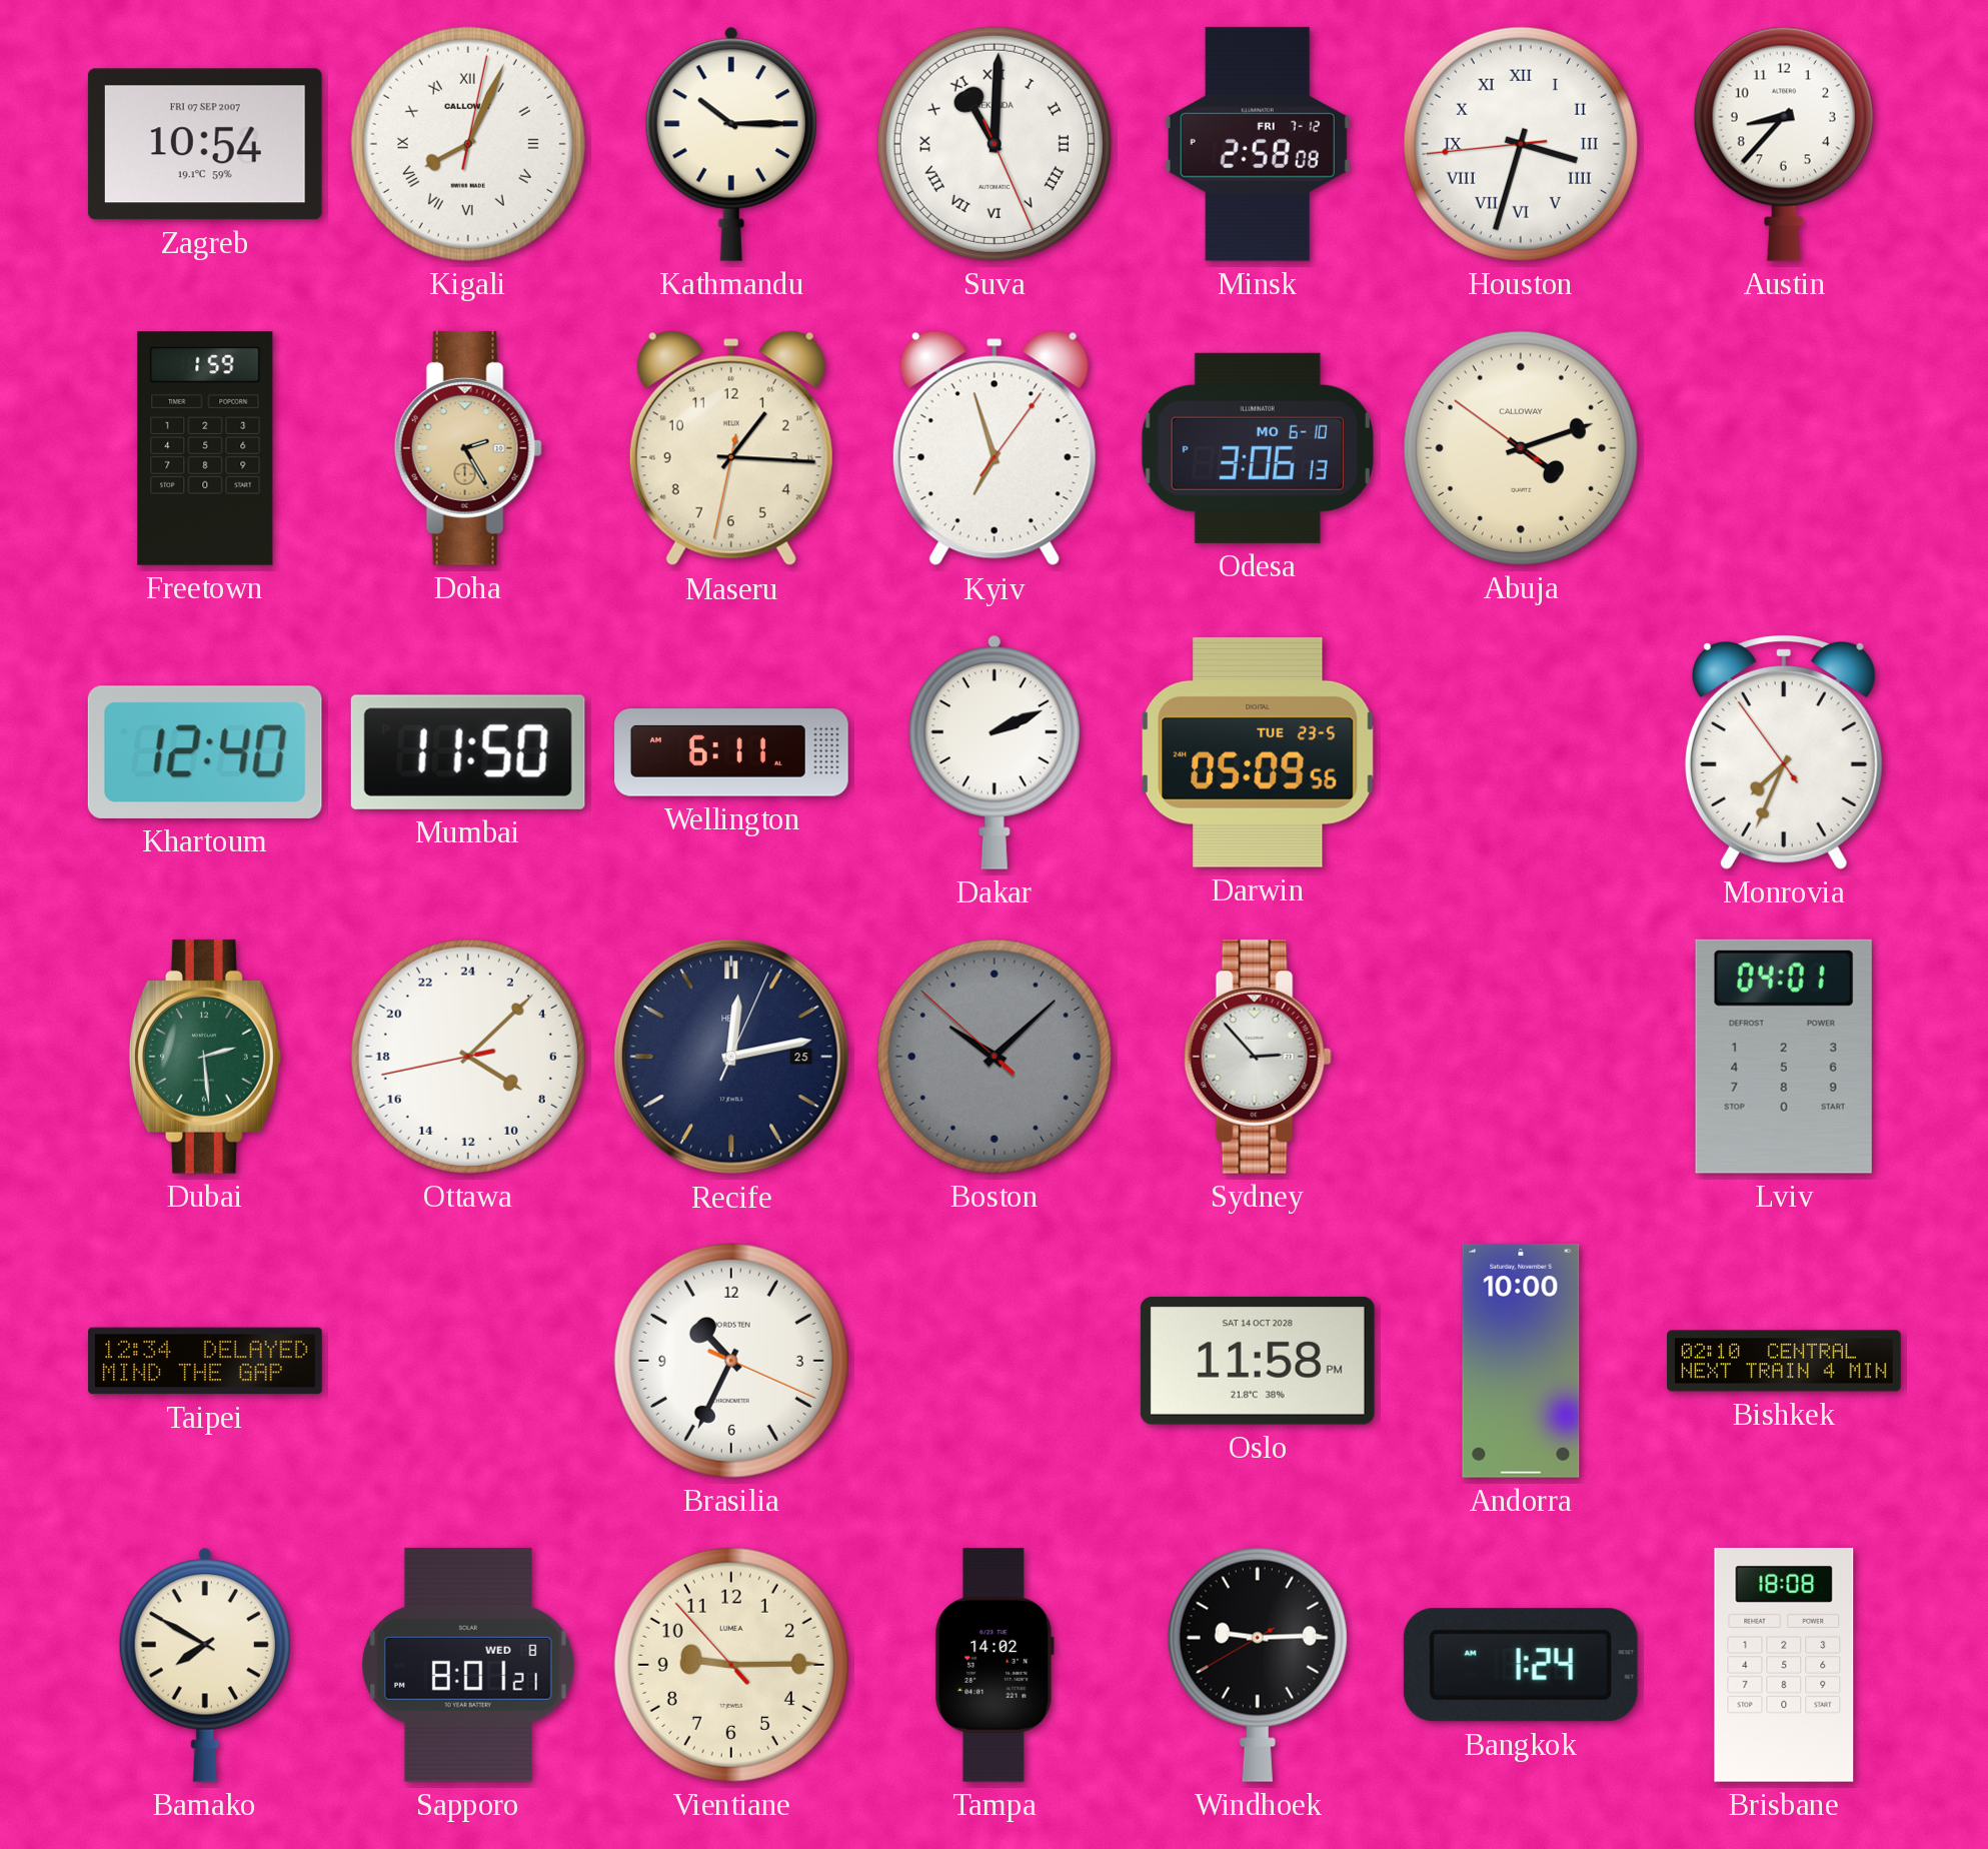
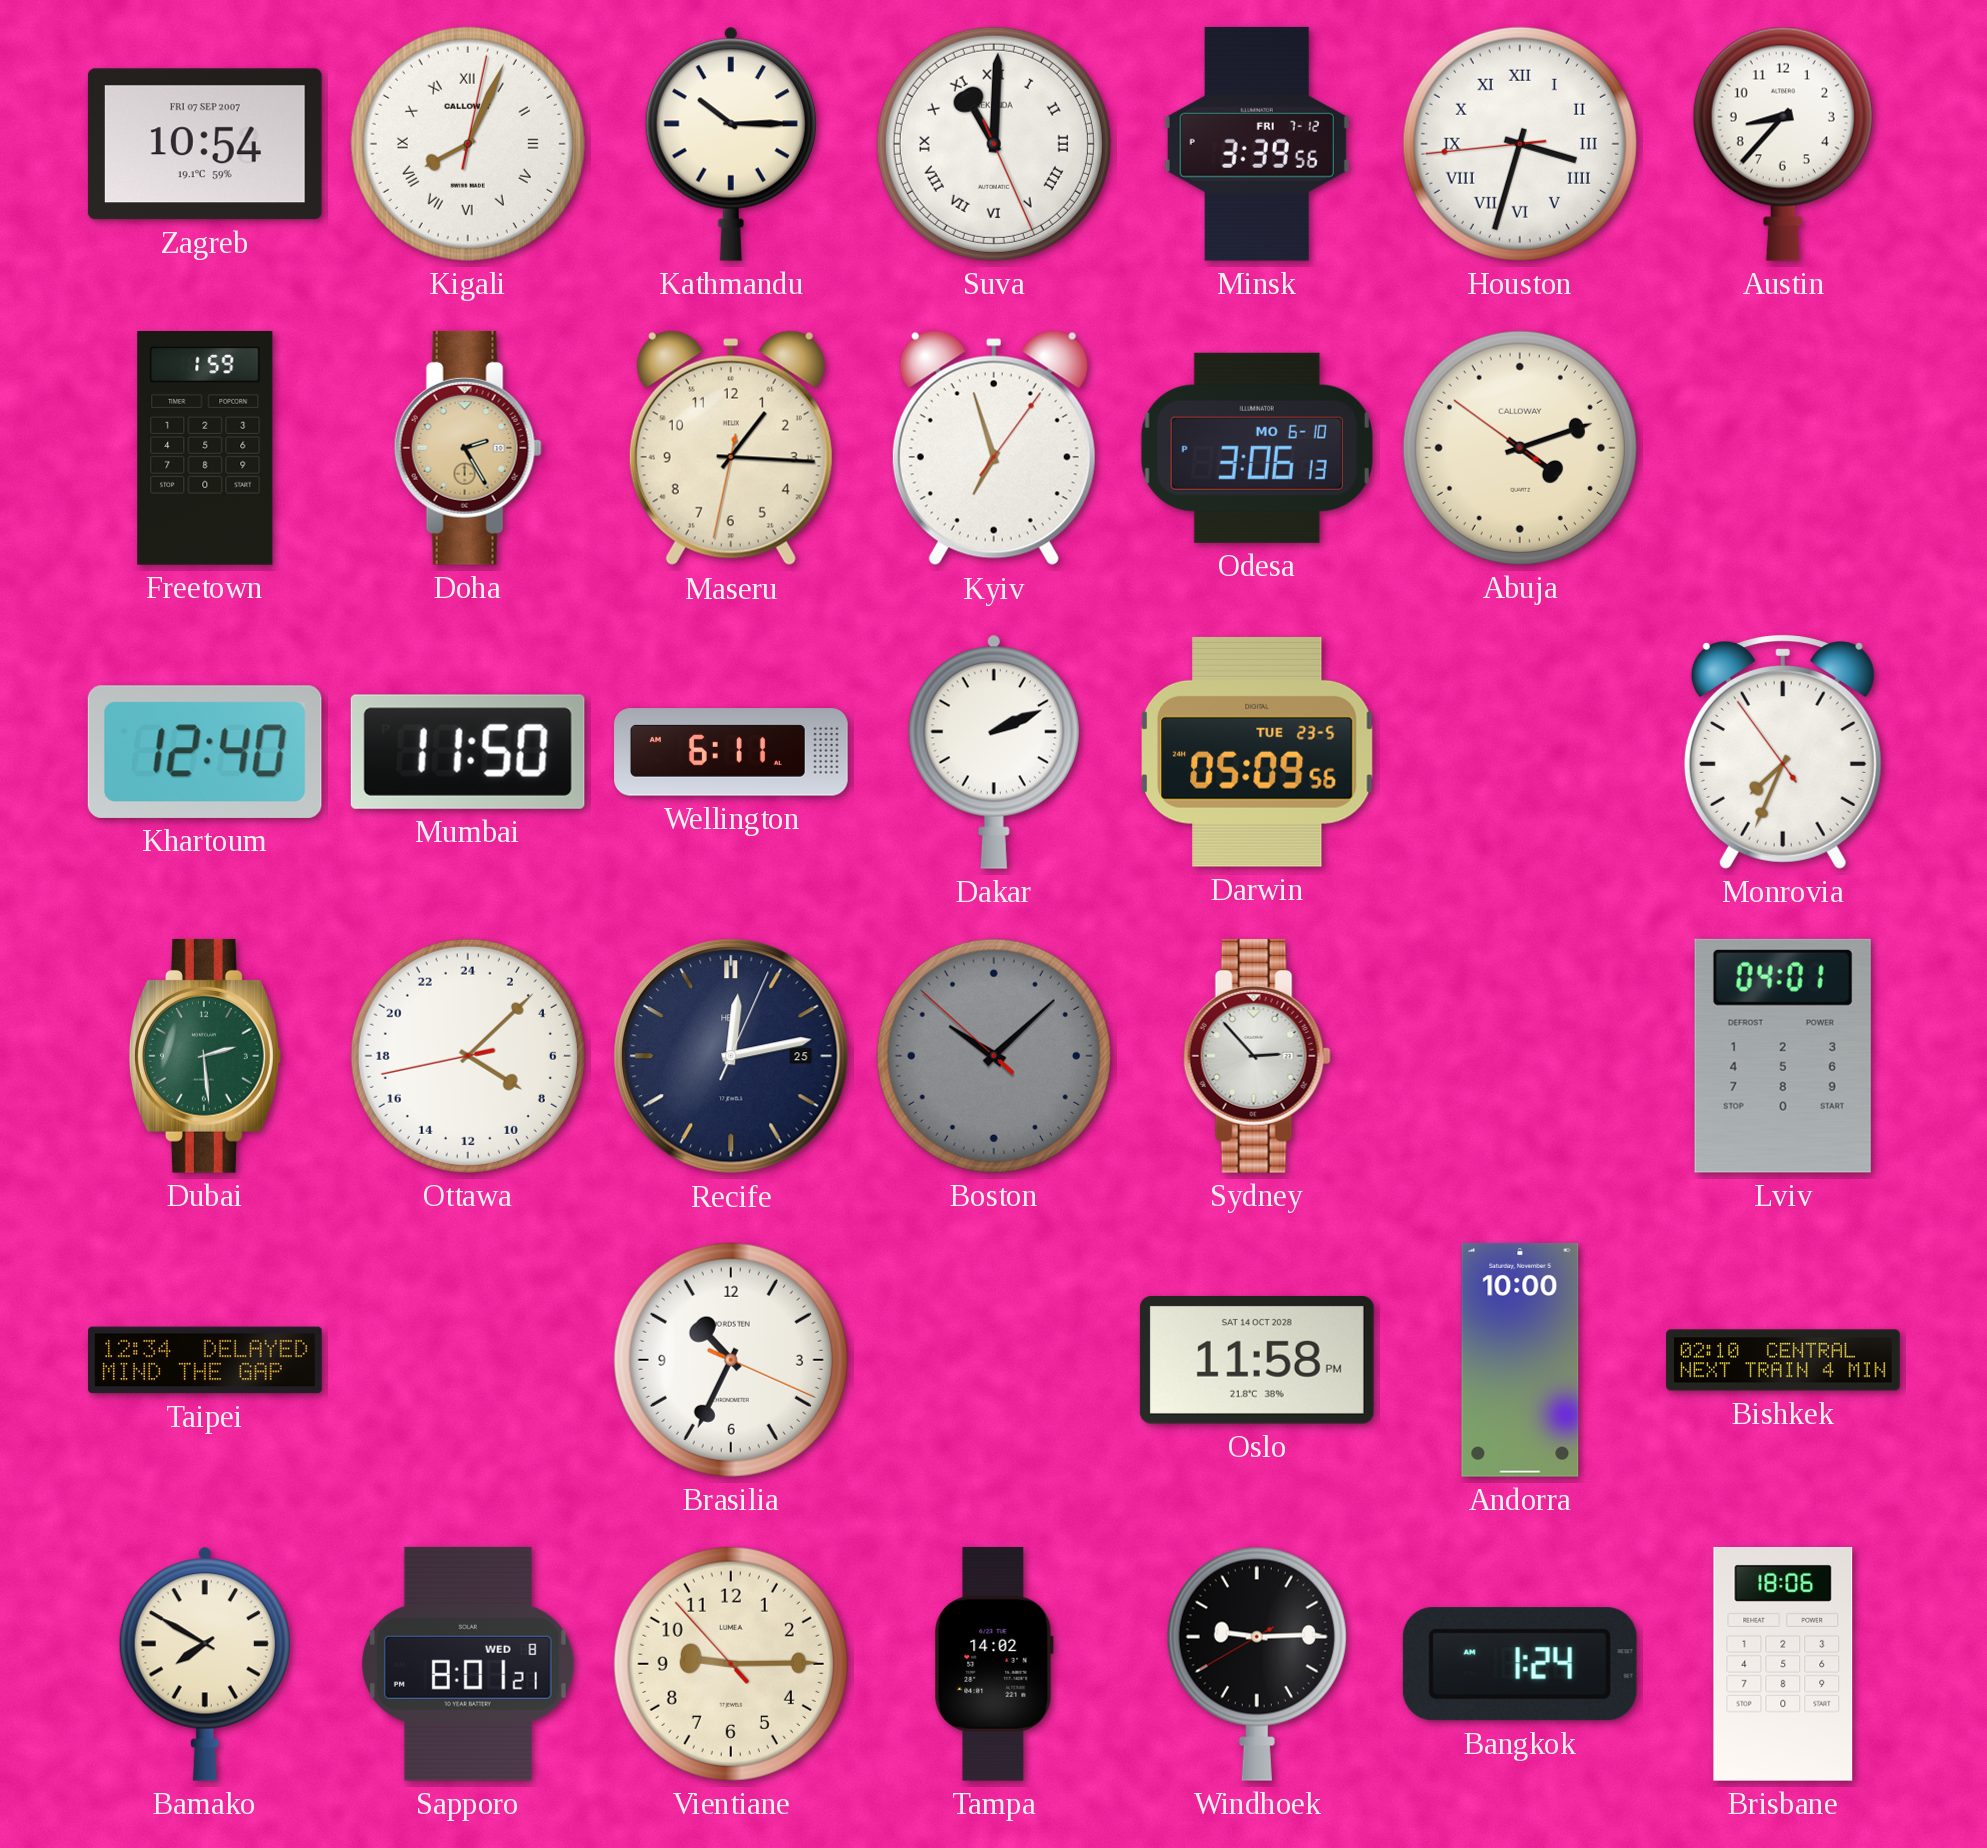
Minsk: 2:58 -> 3:39 (1257, 144)
Brisbane: 18:08 -> 18:06 (1783, 1664)
